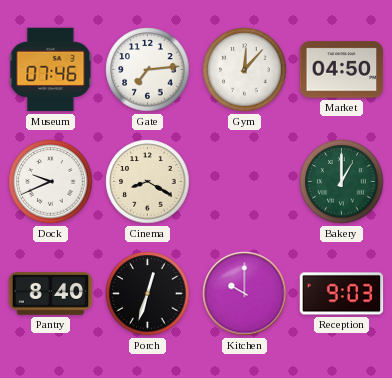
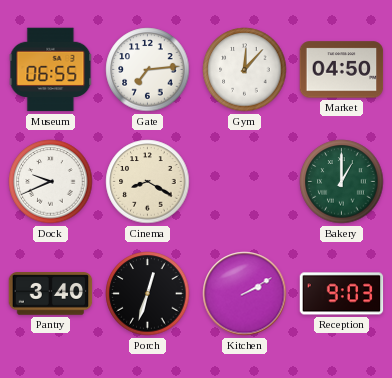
Museum: 07:46 -> 06:55 (51, 70)
Pantry: 8:40 -> 3:40 (51, 294)
Kitchen: 10:00 -> 2:10 (245, 294)
